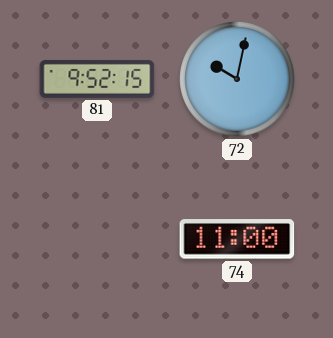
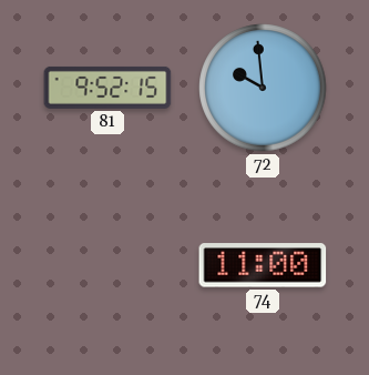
72: 10:02 -> 9:59 (263, 88)
